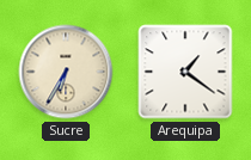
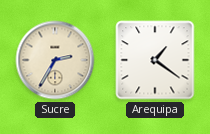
Sucre: 6:35 -> 2:35 (55, 60)
